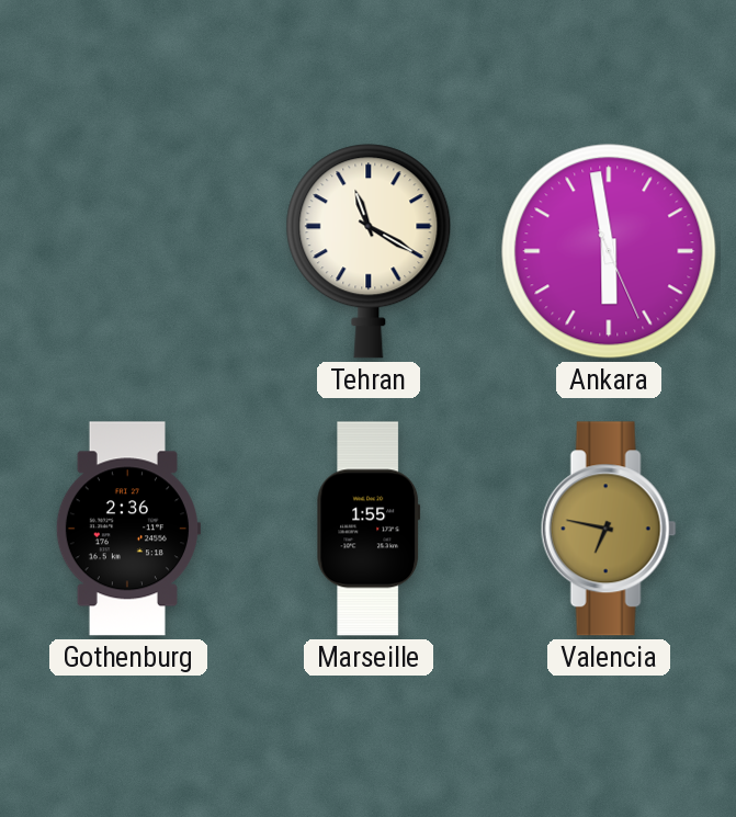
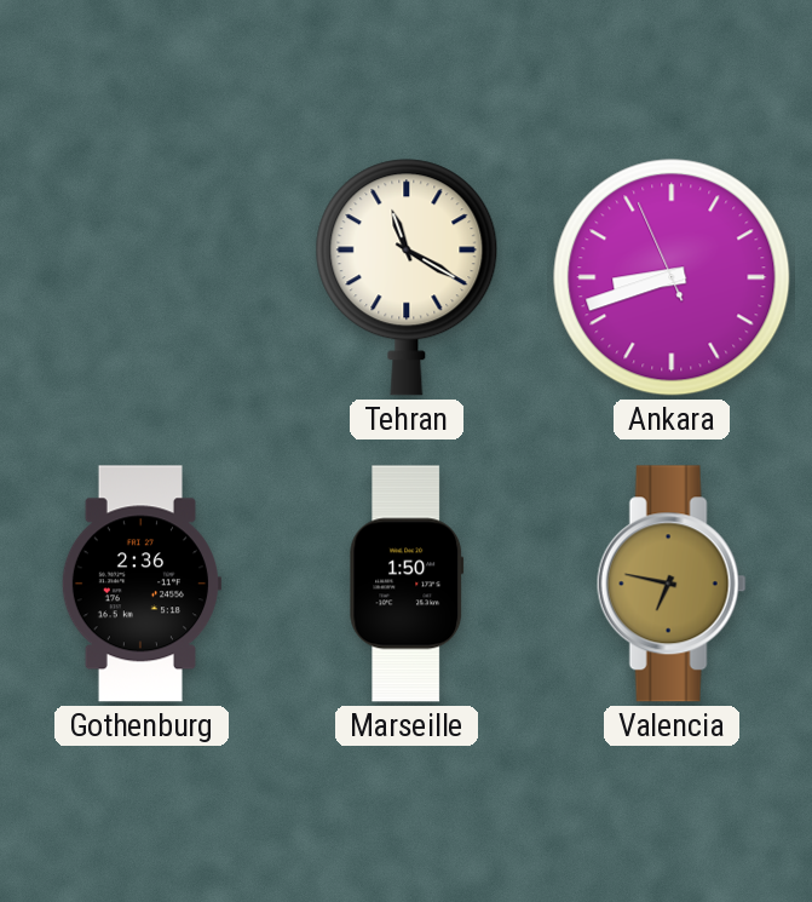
Ankara: 5:58 -> 8:41 (672, 277)
Marseille: 1:55 -> 1:50 (407, 584)
